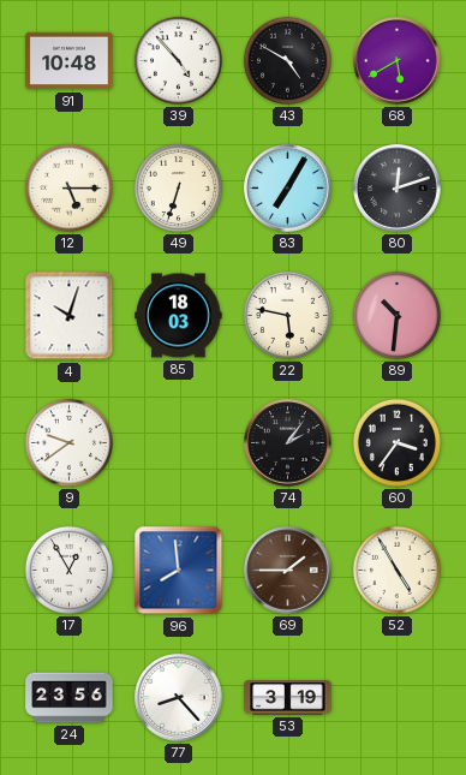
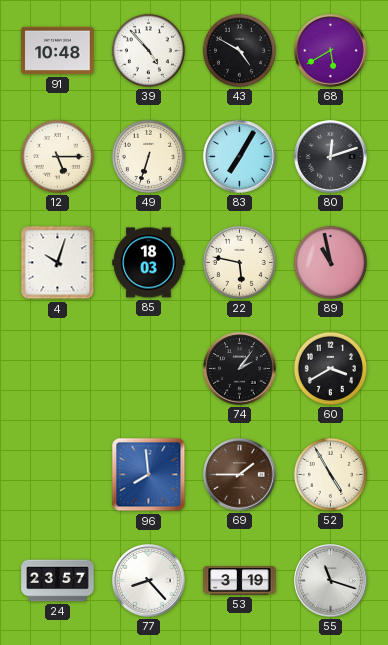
89: 10:31 -> 10:58 (330, 262)
9: 9:39 -> none (68, 442)
60: 3:36 -> 3:40 (330, 368)
17: 12:55 -> none (68, 570)
24: 23:56 -> 23:57 (58, 581)
55: none -> 11:18 (331, 581)
